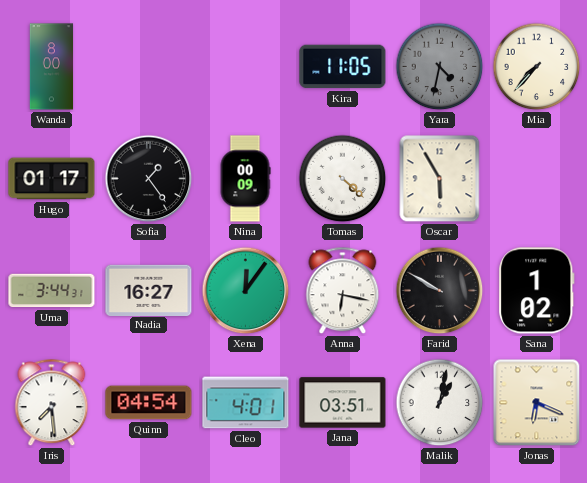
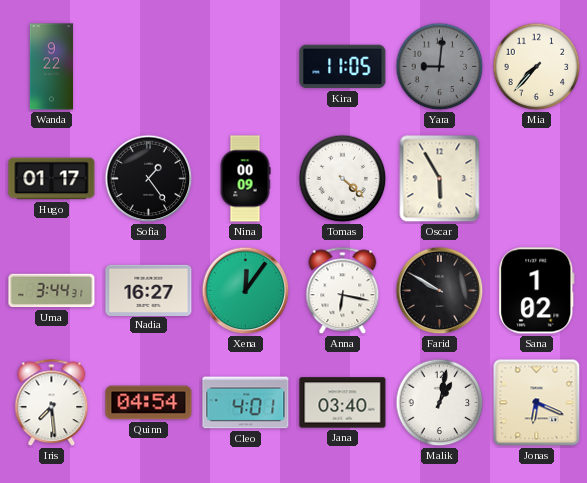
Wanda: 8:00 -> 9:22 (52, 67)
Yara: 4:32 -> 9:01 (440, 67)
Jana: 03:51 -> 03:40 (343, 403)
